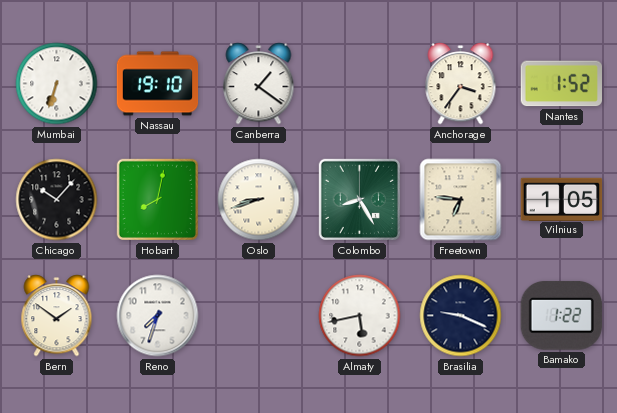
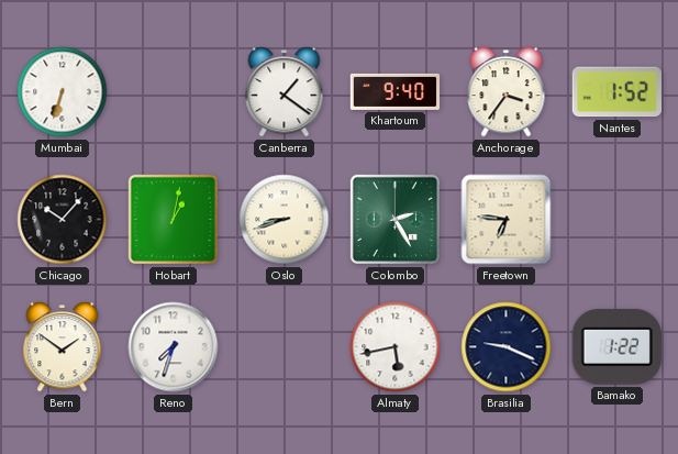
Nassau: 19:10 -> none (158, 84)
Khartoum: none -> 9:40 (396, 91)
Hobart: 8:02 -> 1:02 (173, 219)
Colombo: 8:25 -> 2:25 (394, 219)
Vilnius: 1:05 -> none (562, 199)
